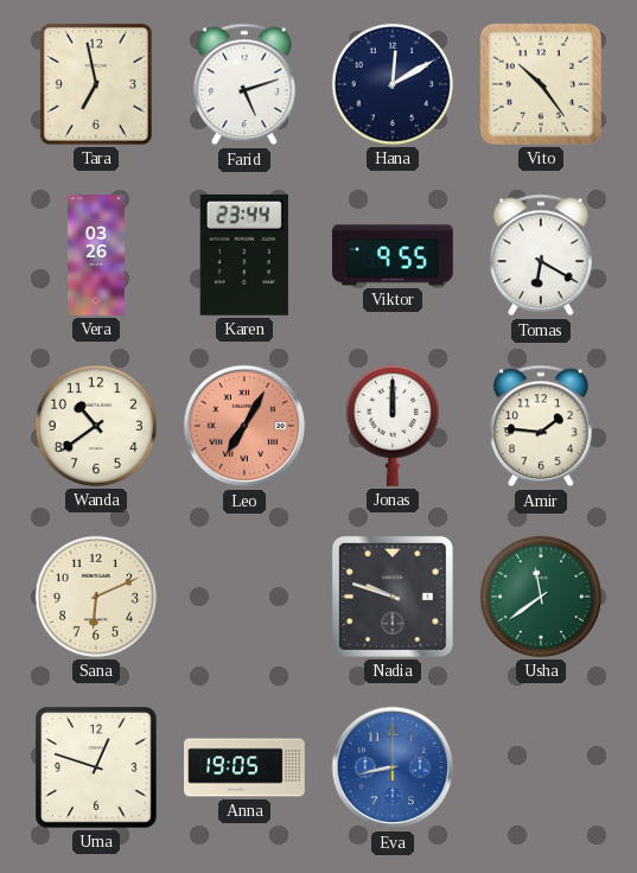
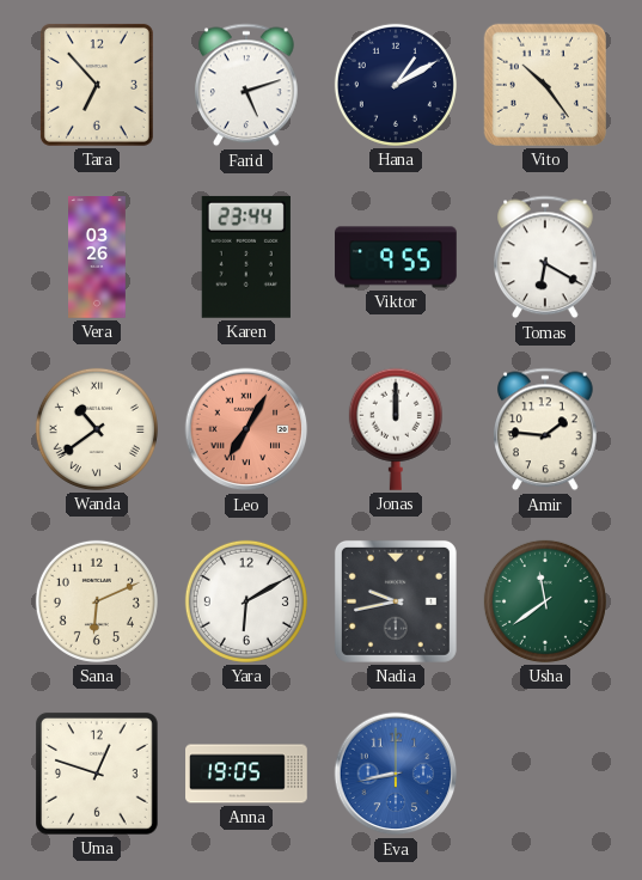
Tara: 6:58 -> 6:53 (97, 85)
Hana: 12:10 -> 1:10 (396, 85)
Wanda numerals: Arabic -> Roman (97, 429)
Yara: none -> 6:10 (246, 601)
Nadia: 9:48 -> 9:43 (396, 601)
